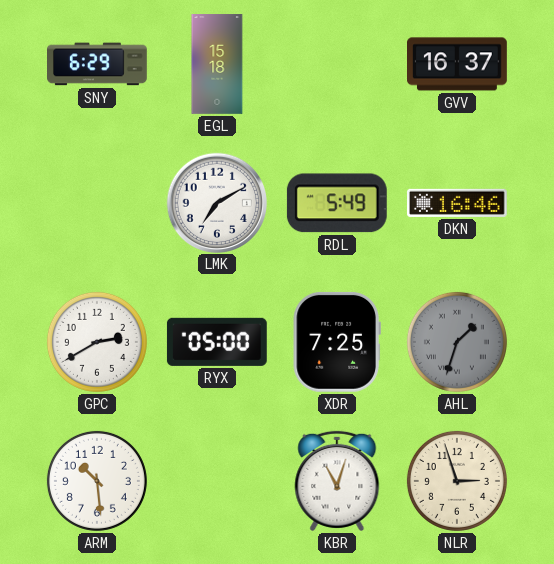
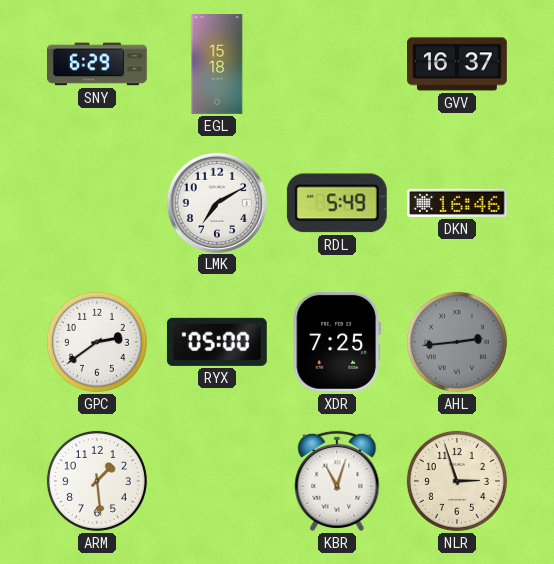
GPC: 2:40 -> 2:39 (97, 342)
AHL: 1:33 -> 2:44 (457, 342)
ARM: 10:29 -> 1:29 (97, 481)
